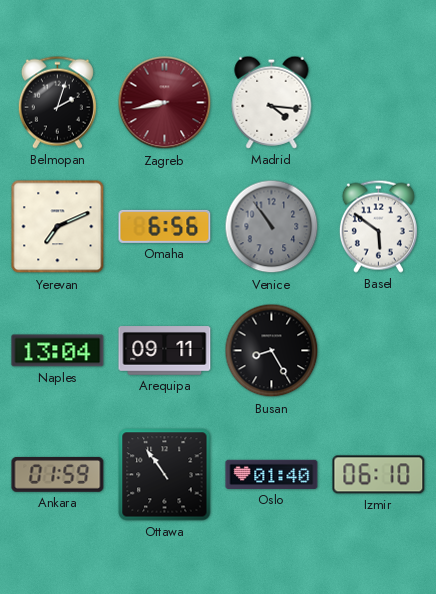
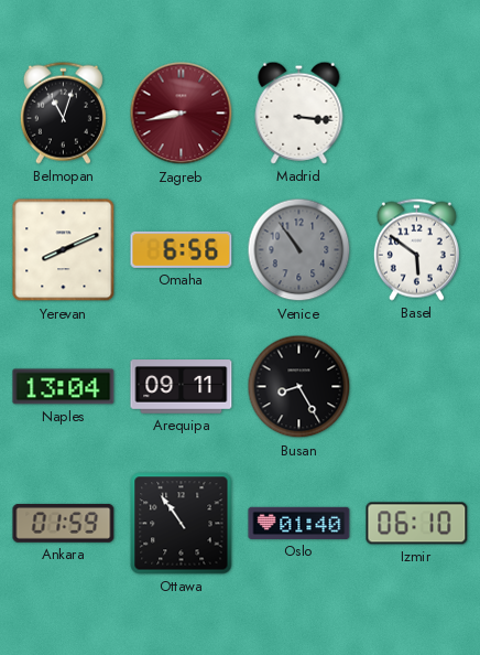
Belmopan: 2:03 -> 11:03 (63, 112)
Madrid: 4:16 -> 3:16 (299, 112)
Yerevan: 7:11 -> 8:11 (64, 250)
